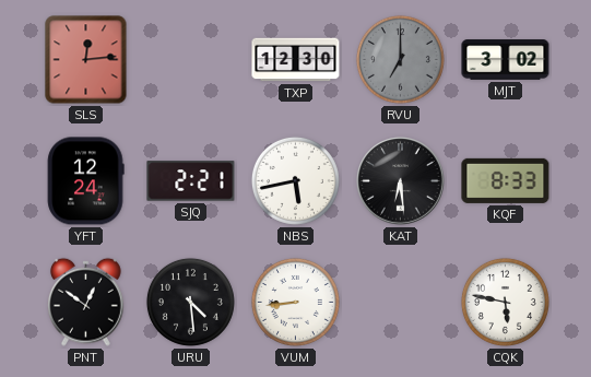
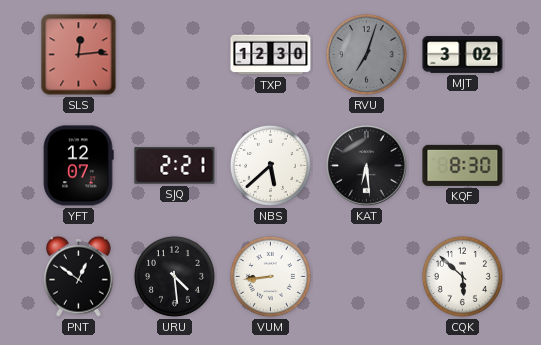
RVU: 7:00 -> 7:03 (366, 54)
YFT: 12:24 -> 12:07 (78, 166)
NBS: 5:43 -> 5:38 (270, 165)
KQF: 8:33 -> 8:30 (463, 165)
CQK: 5:47 -> 5:52 (462, 276)
